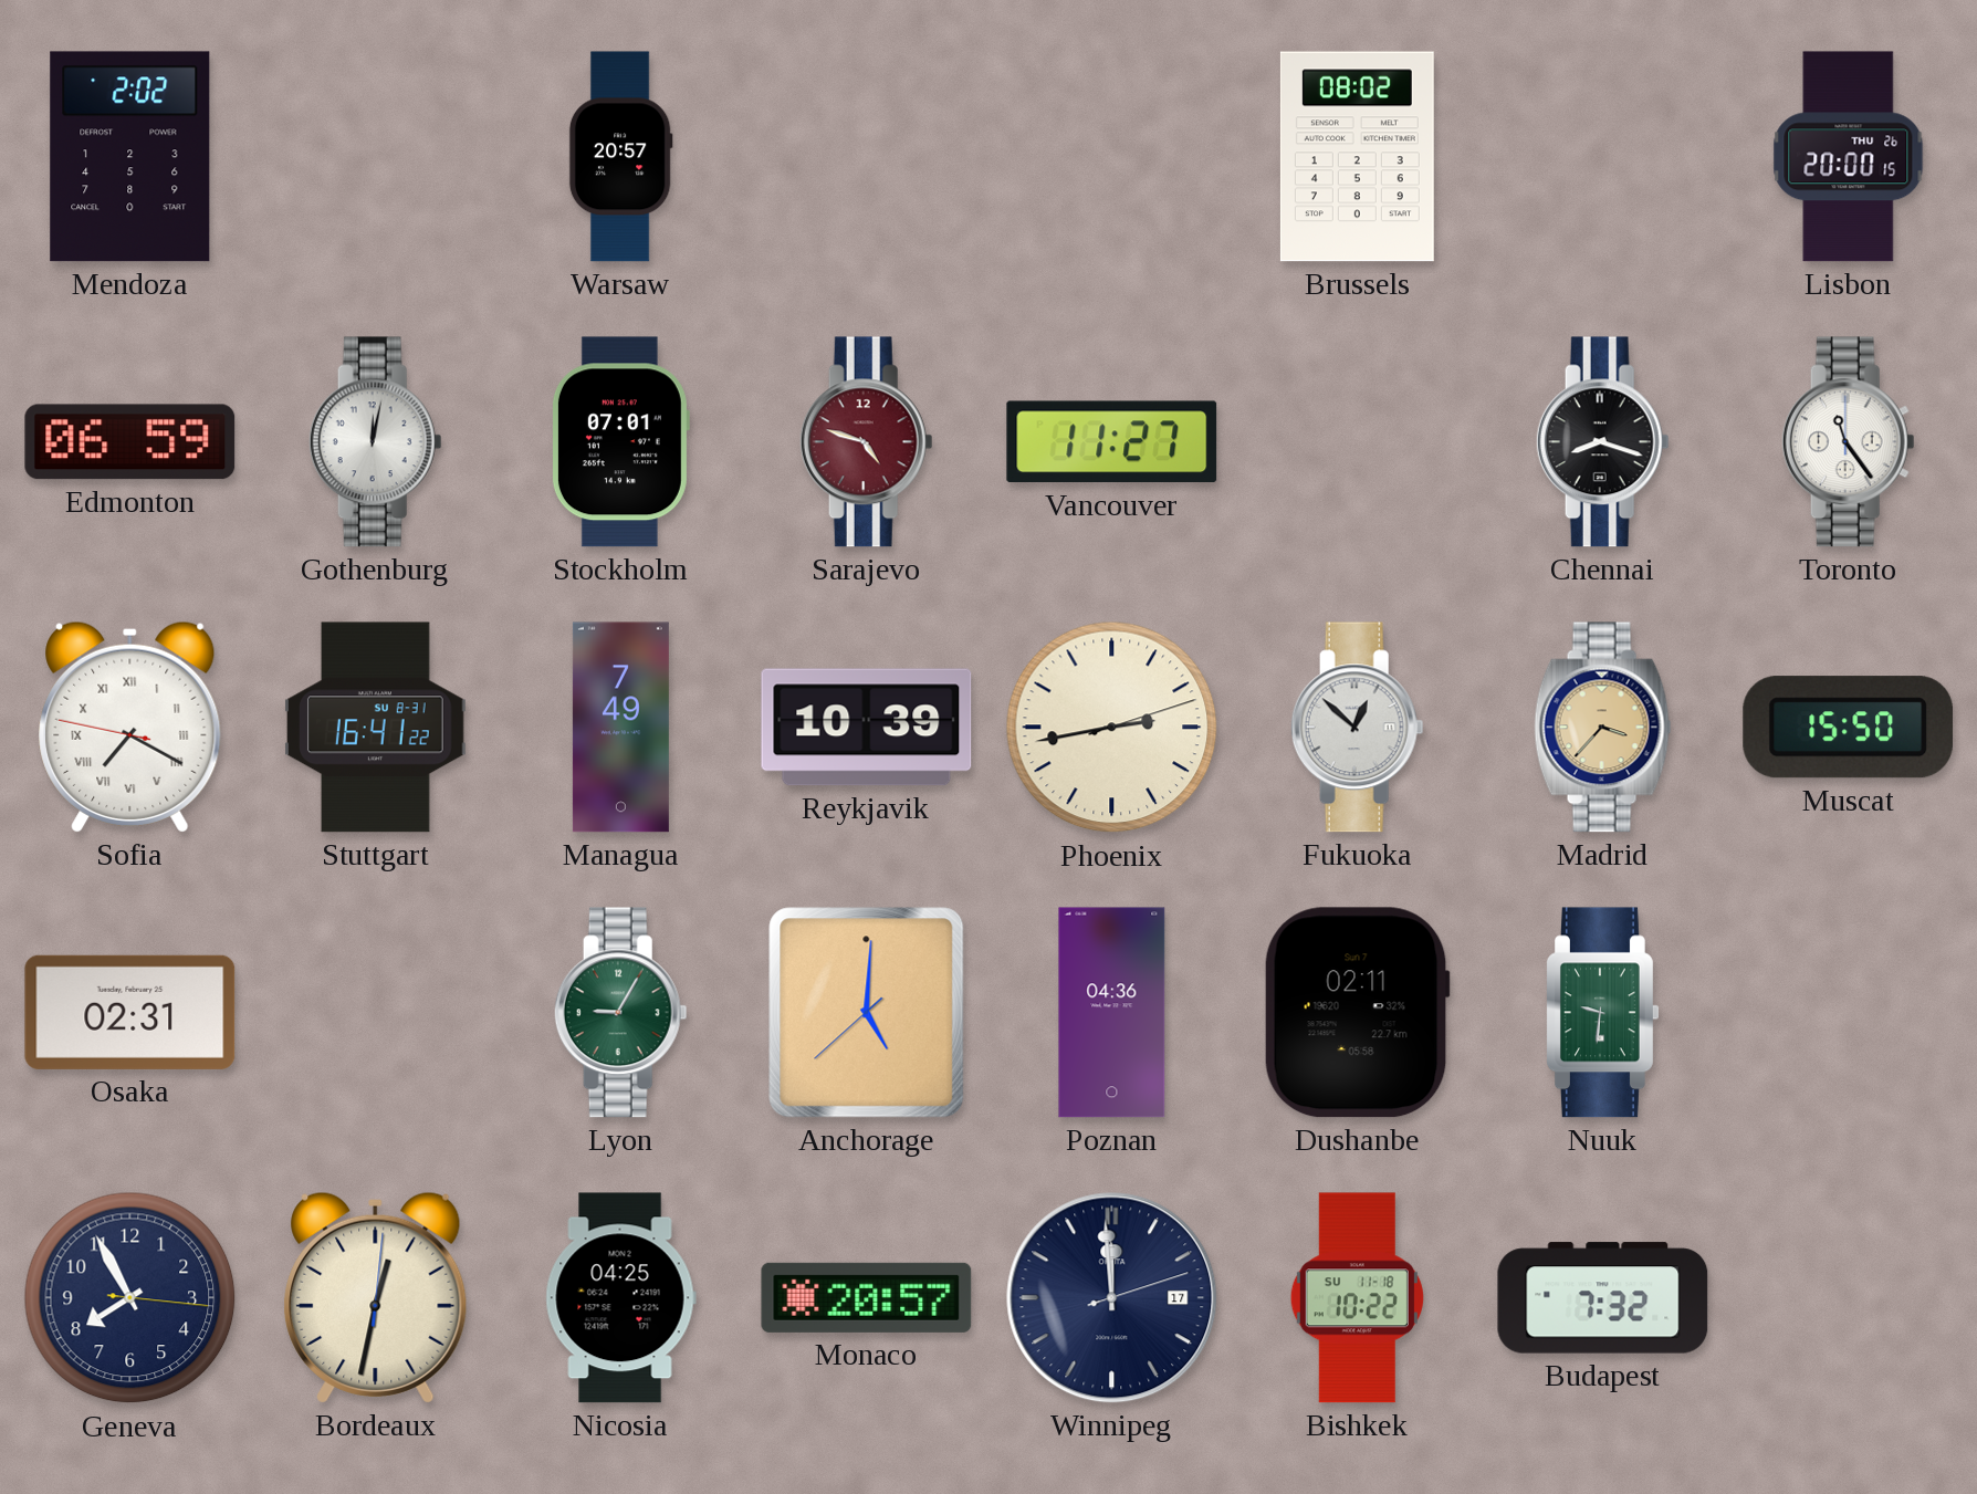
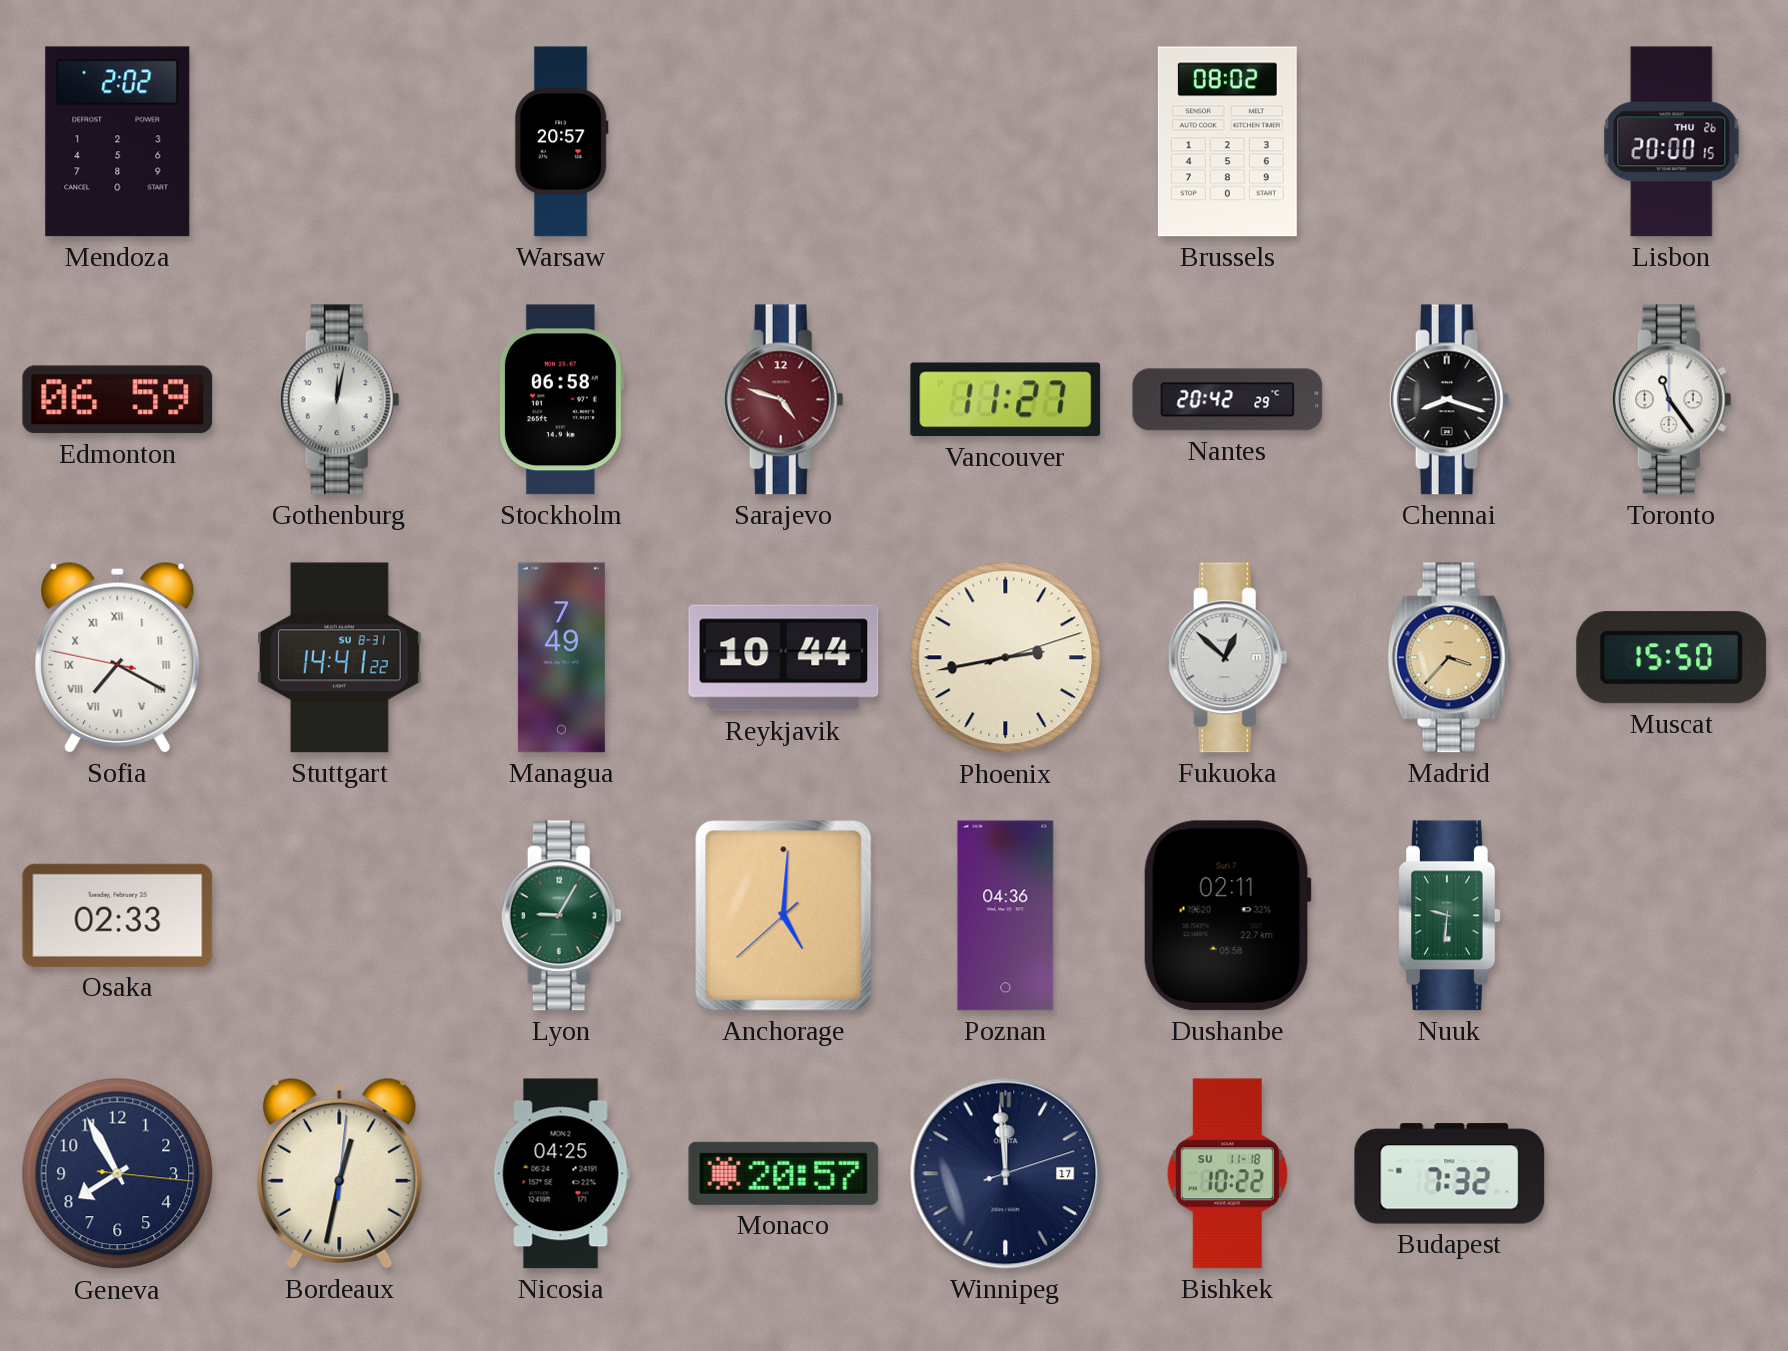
Stockholm: 07:01 -> 06:58 (561, 400)
Nantes: none -> 20:42 (1228, 400)
Stuttgart: 16:41 -> 14:41 (340, 658)
Reykjavik: 10:39 -> 10:44 (784, 658)
Osaka: 02:31 -> 02:33 (118, 915)
